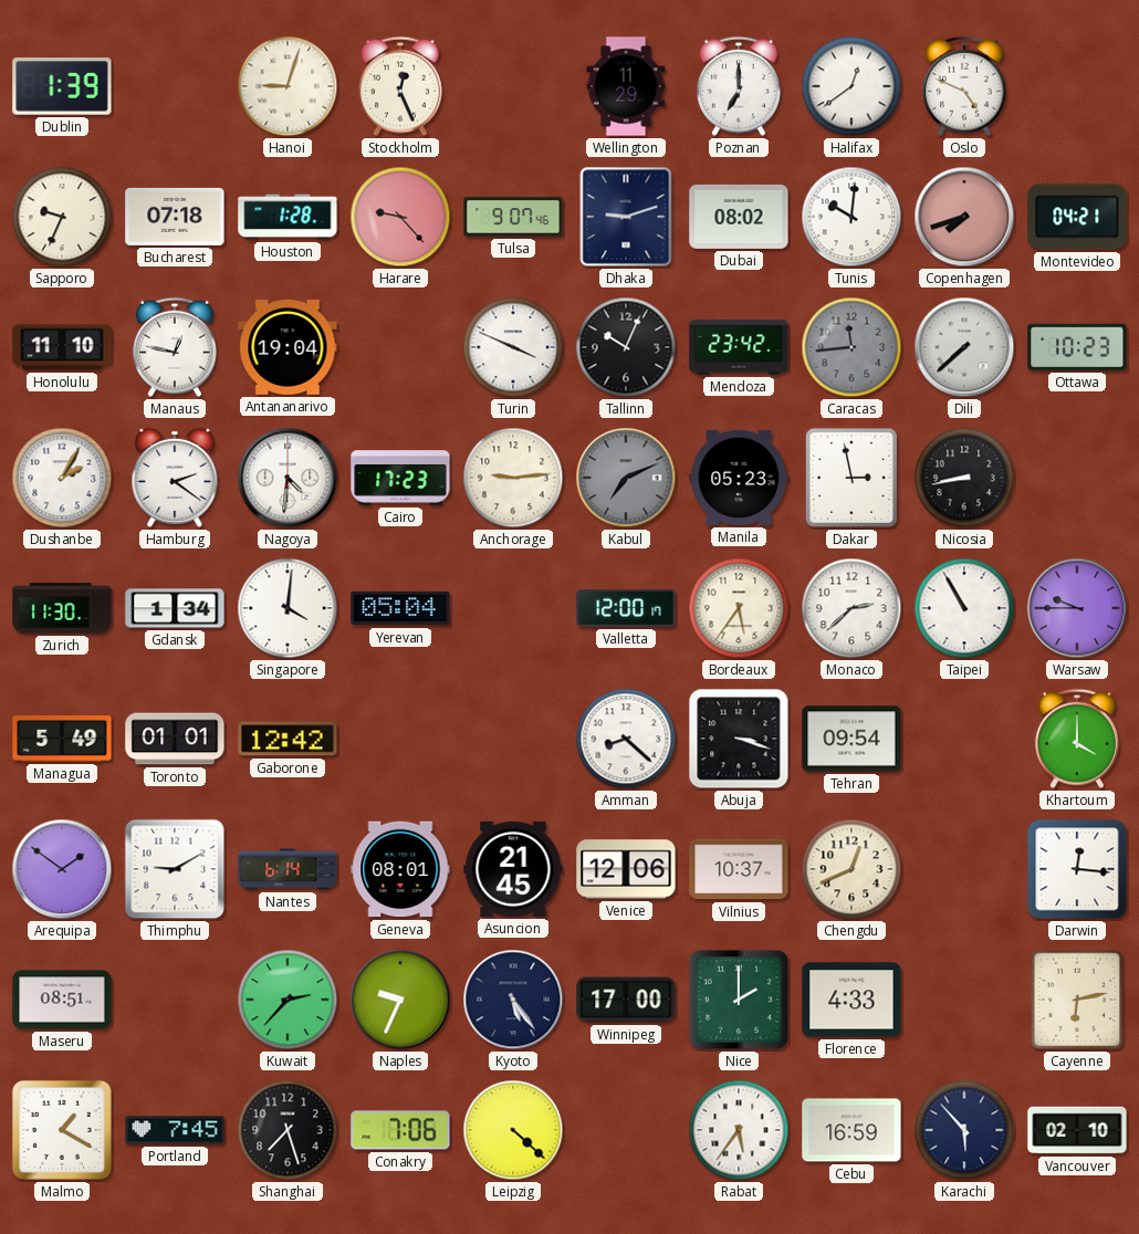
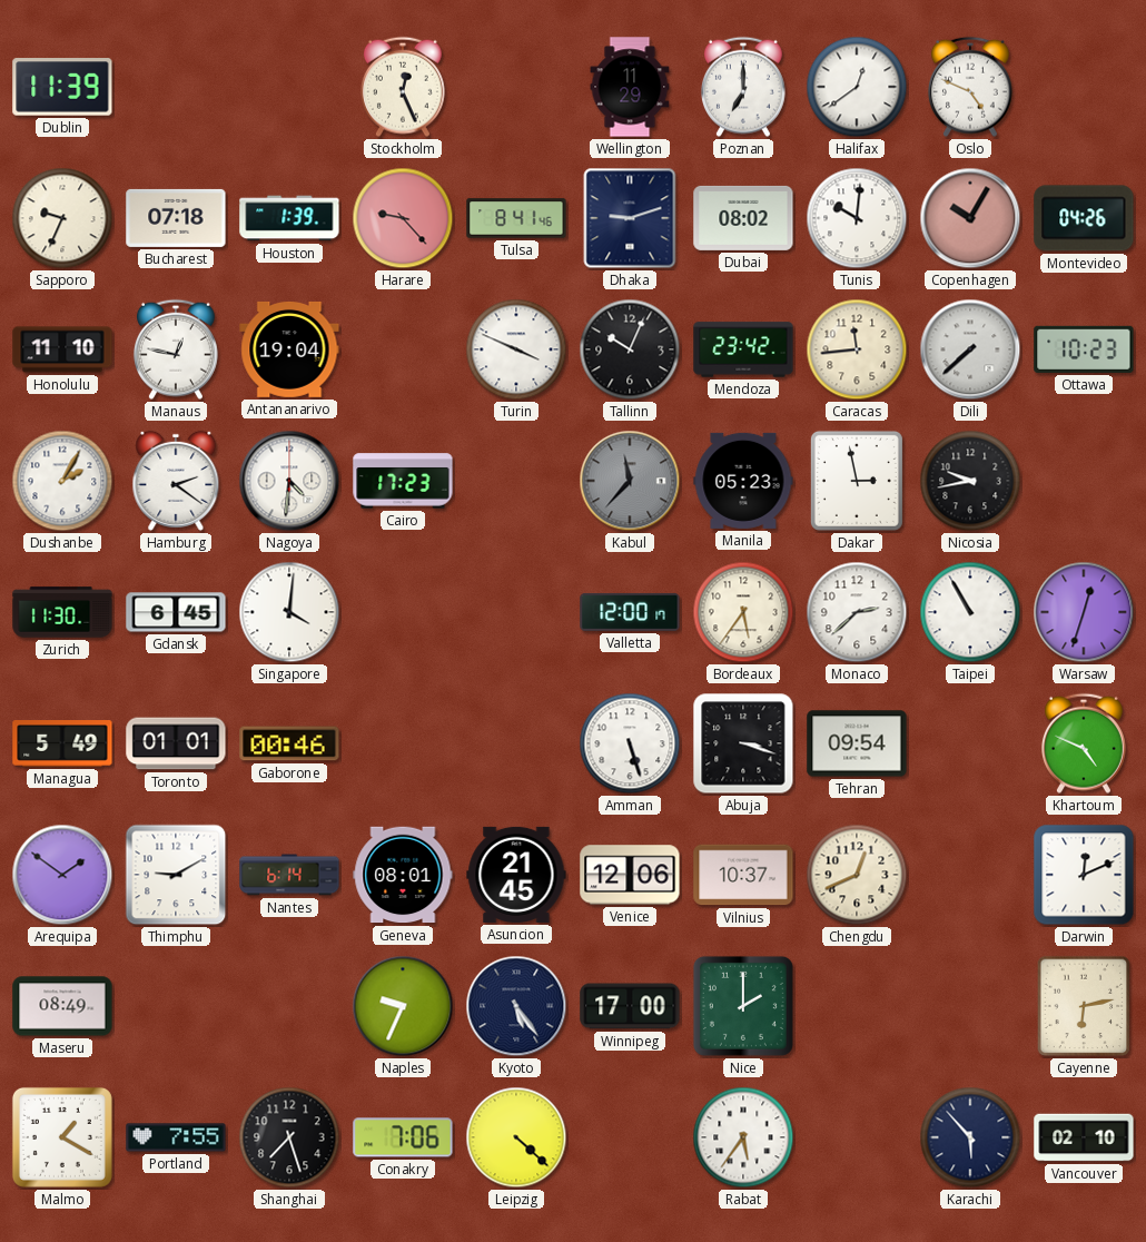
Dublin: 1:39 -> 11:39 (62, 87)
Hanoi: 9:03 -> none (288, 86)
Houston: 1:28 -> 1:39 (289, 218)
Tulsa: 9:07 -> 8:41 (516, 218)
Copenhagen: 7:42 -> 10:05 (970, 218)
Montevideo: 04:21 -> 04:26 (1084, 218)
Caracas dial: grey -> cream (857, 349)
Anchorage: 9:14 -> none (513, 478)
Kabul: 7:11 -> 11:37 (630, 481)
Nicosia: 8:43 -> 9:43 (970, 481)
Gdansk: 1:34 -> 6:45 (176, 612)
Yerevan: 05:04 -> none (400, 608)
Warsaw: 9:45 -> 12:33 (1084, 612)
Gaborone: 12:42 -> 00:46 (289, 743)
Amman: 8:22 -> 5:27 (630, 743)
Khartoum: 4:00 -> 4:49 (1084, 743)
Darwin: 12:16 -> 12:11 (1084, 875)
Maseru: 08:51 -> 08:49 (62, 1006)
Kuwait: 2:37 -> none (288, 1000)
Florence: 4:33 -> none (851, 1000)
Portland: 7:45 -> 7:55 (176, 1137)
Cebu: 16:59 -> none (851, 1130)
